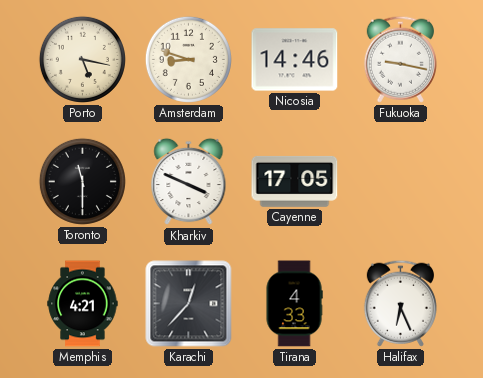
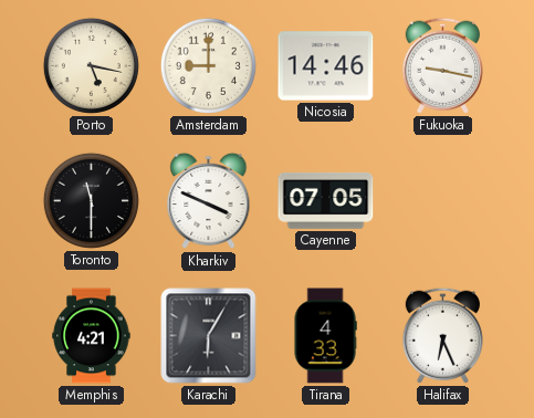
Amsterdam: 8:48 -> 9:00 (208, 65)
Cayenne: 17:05 -> 07:05 (326, 200)
Karachi: 12:37 -> 6:05 (209, 336)
